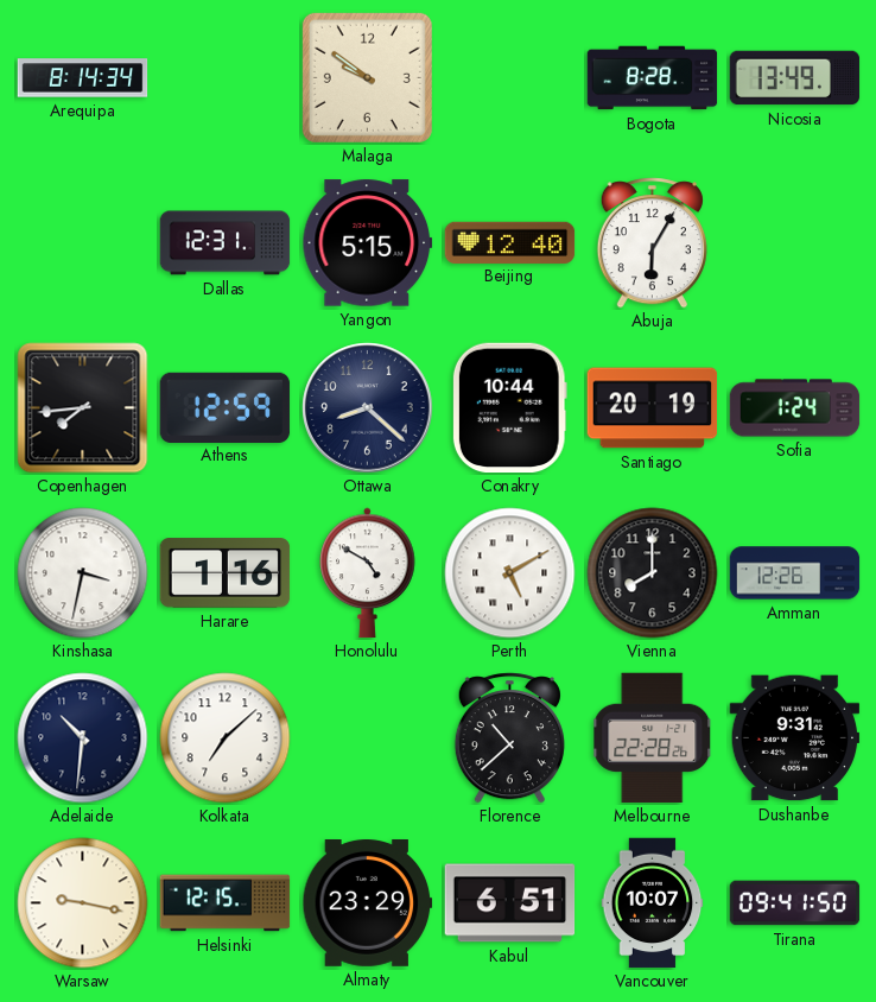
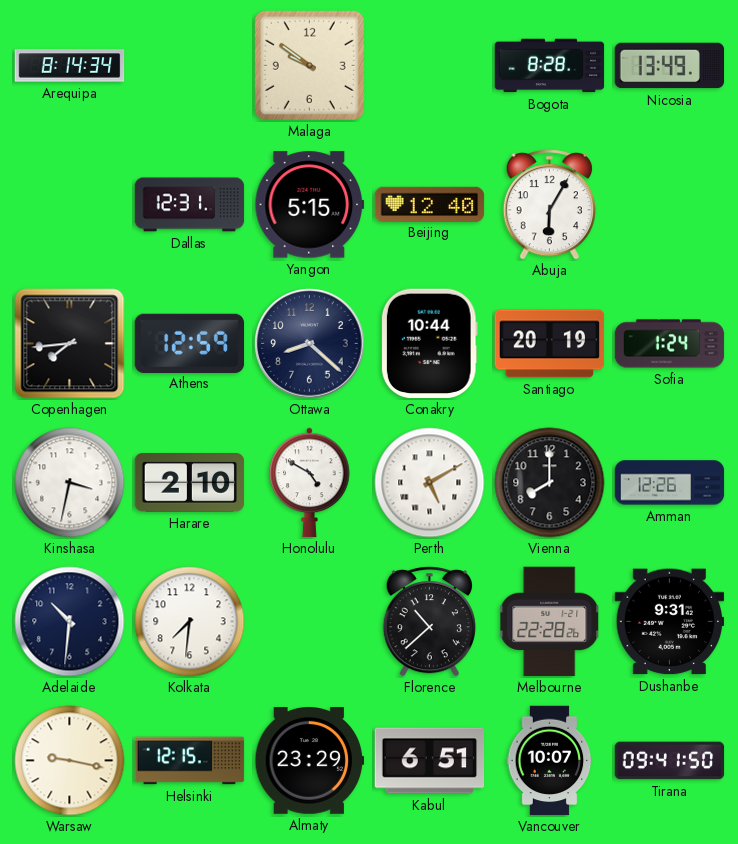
Harare: 1:16 -> 2:10 (190, 483)
Kolkata: 7:08 -> 7:31 (190, 622)
